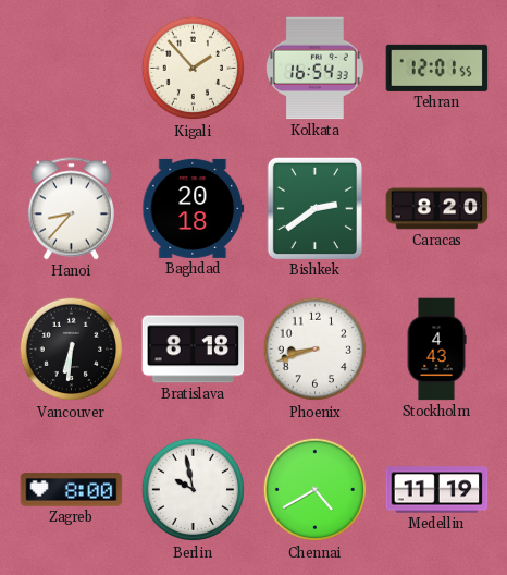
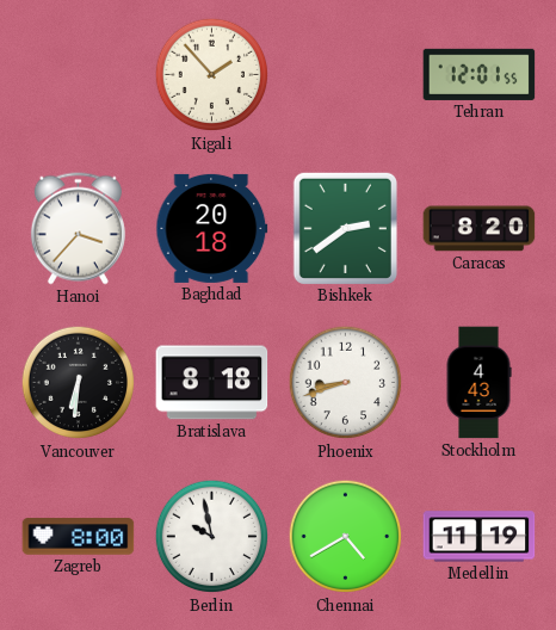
Kolkata: 16:54 -> none (316, 69)
Hanoi: 8:37 -> 3:37 (78, 229)
